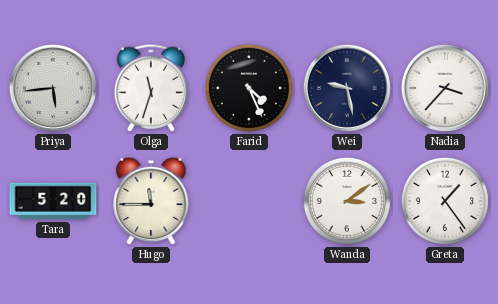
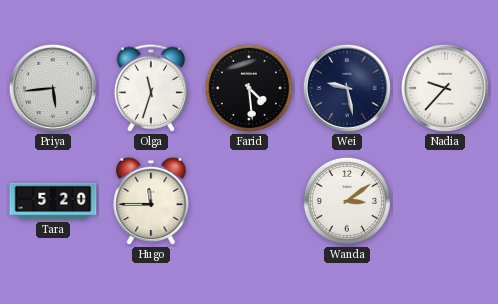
Farid: 4:26 -> 4:29 (249, 88)
Nadia: 3:37 -> 9:37 (445, 88)
Greta: 1:24 -> none (445, 201)
